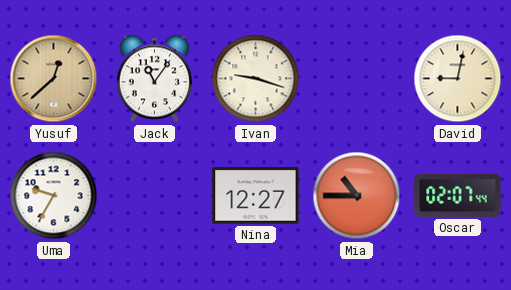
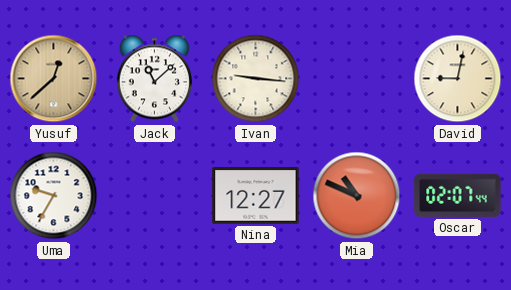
Jack: 11:06 -> 11:08 (154, 79)
Ivan: 9:18 -> 9:16 (256, 79)
Mia: 10:45 -> 10:49 (357, 196)
